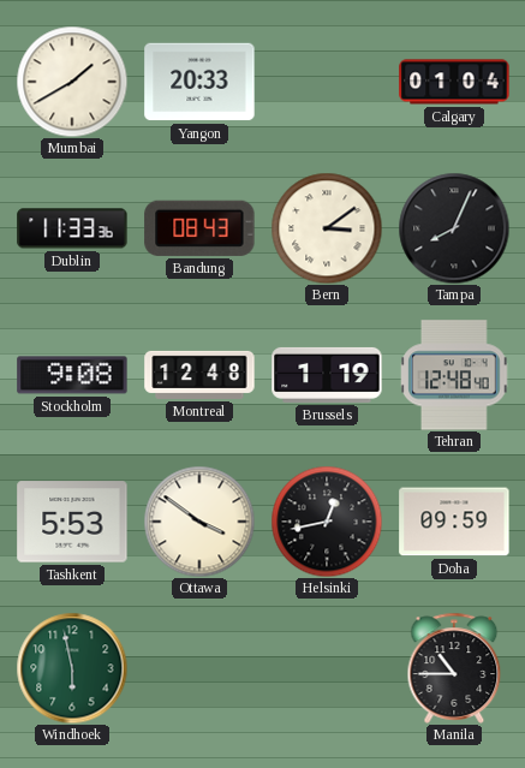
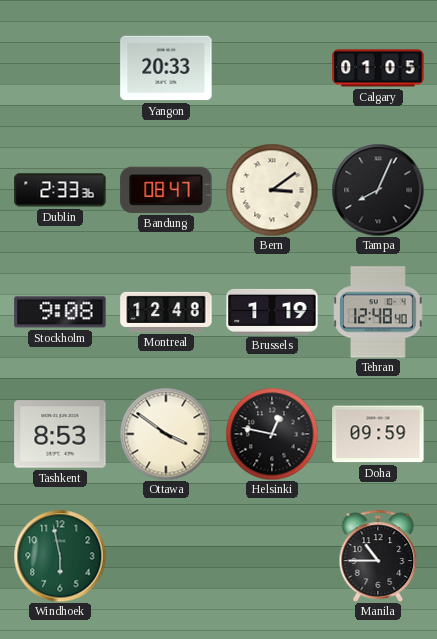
Mumbai: 1:40 -> none (72, 82)
Calgary: 01:04 -> 01:05 (378, 68)
Dublin: 11:33 -> 2:33 (60, 190)
Bandung: 08:43 -> 08:47 (166, 190)
Tashkent: 5:53 -> 8:53 (60, 434)
Helsinki: 12:43 -> 12:47 (272, 434)
